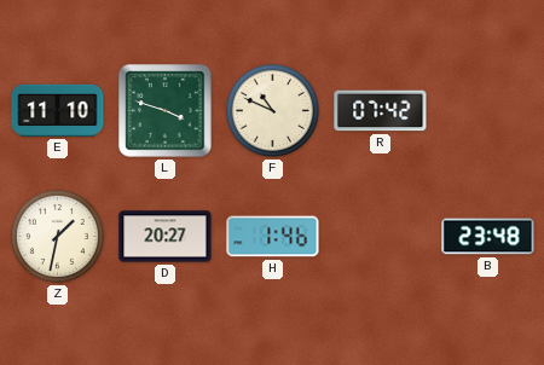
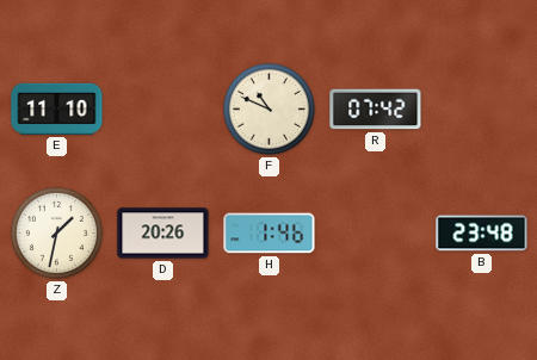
L: 3:48 -> none (166, 111)
D: 20:27 -> 20:26 (163, 234)
